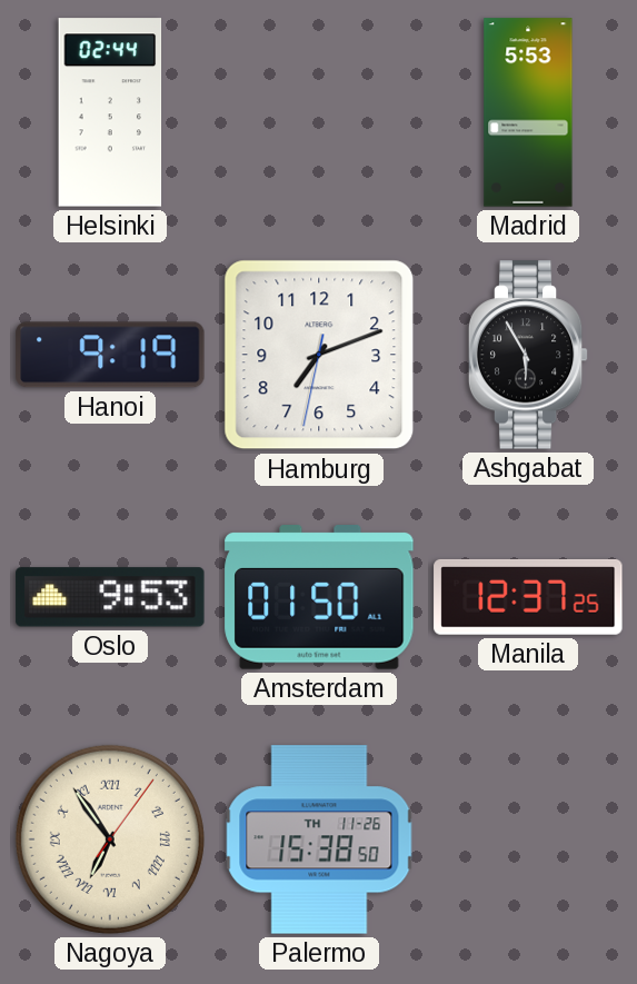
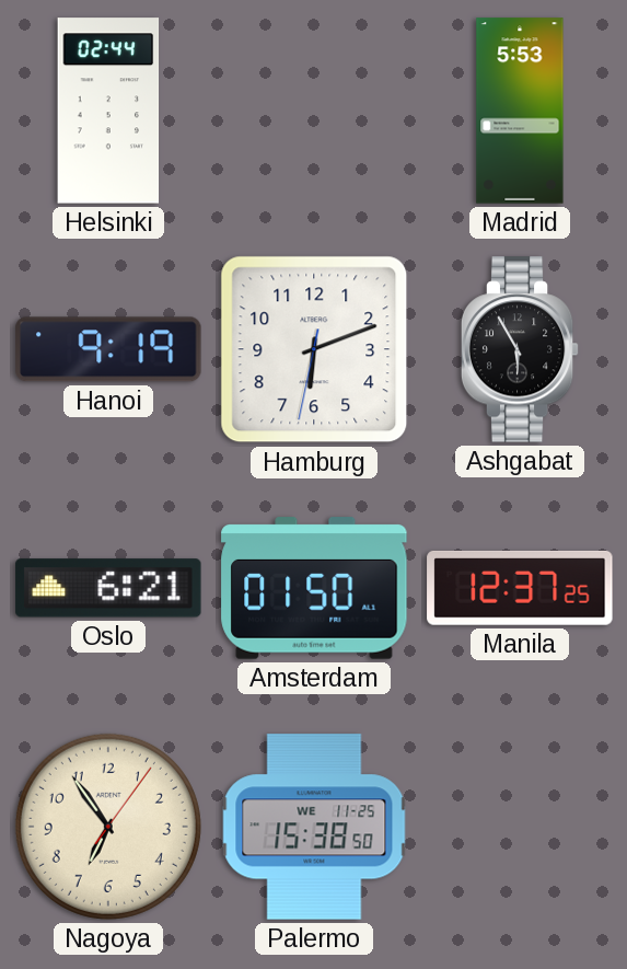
Hamburg: 7:11 -> 6:11 (314, 349)
Oslo: 9:53 -> 6:21 (108, 588)
Nagoya numerals: Roman -> Arabic (108, 827)
Palermo date: TH 11-26 -> WE 11-25 (314, 827)
